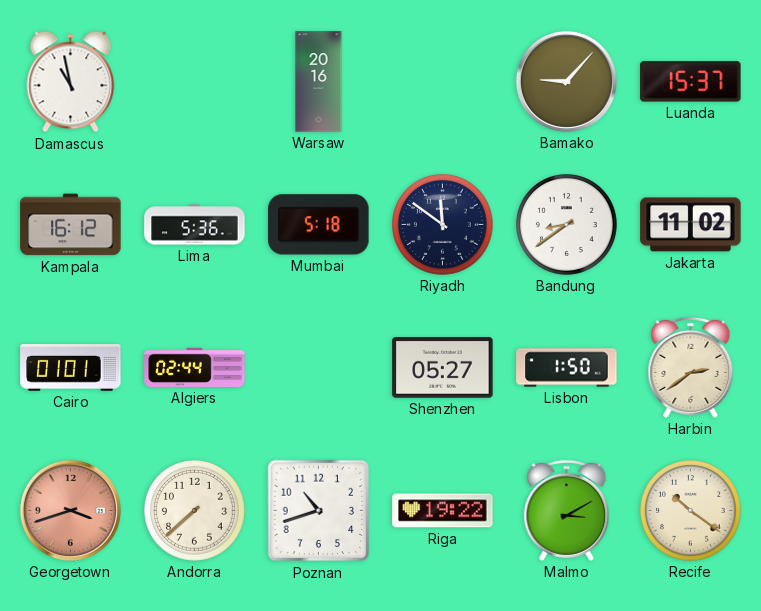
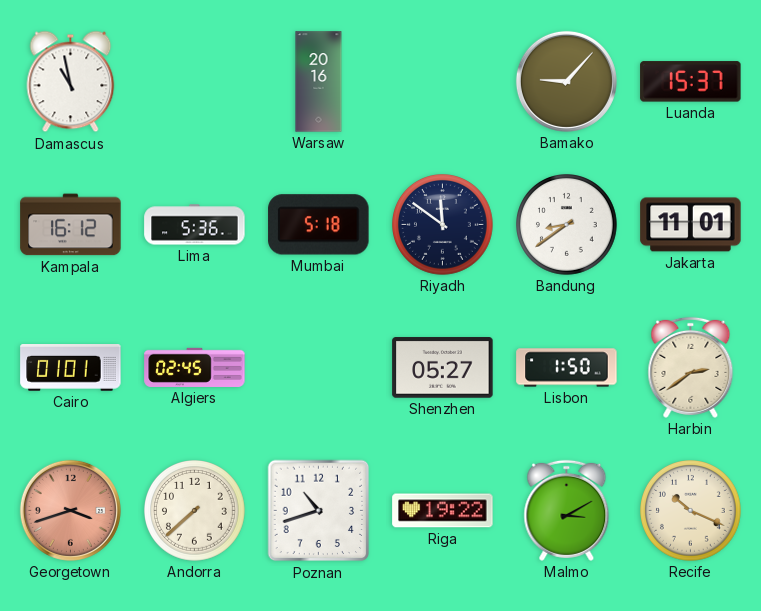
Jakarta: 11:02 -> 11:01 (691, 225)
Algiers: 02:44 -> 02:45 (195, 367)
Recife: 10:21 -> 10:19 (691, 511)
